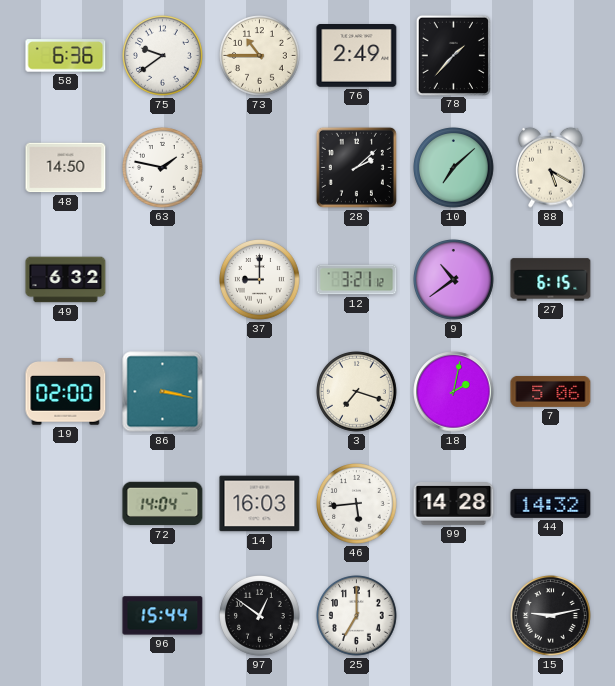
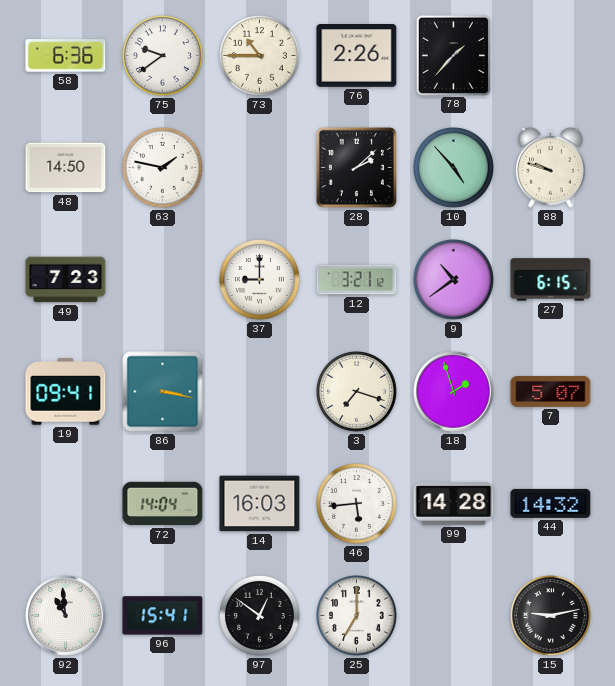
76: 2:49 -> 2:26 (357, 56)
10: 7:08 -> 4:53 (454, 168)
88: 5:20 -> 9:48 (551, 167)
49: 6:32 -> 7:23 (66, 280)
19: 02:00 -> 09:41 (66, 392)
18: 2:02 -> 1:57 (454, 392)
7: 5:06 -> 5:07 (551, 391)
92: none -> 10:59 (66, 616)
96: 15:44 -> 15:41 (163, 616)
